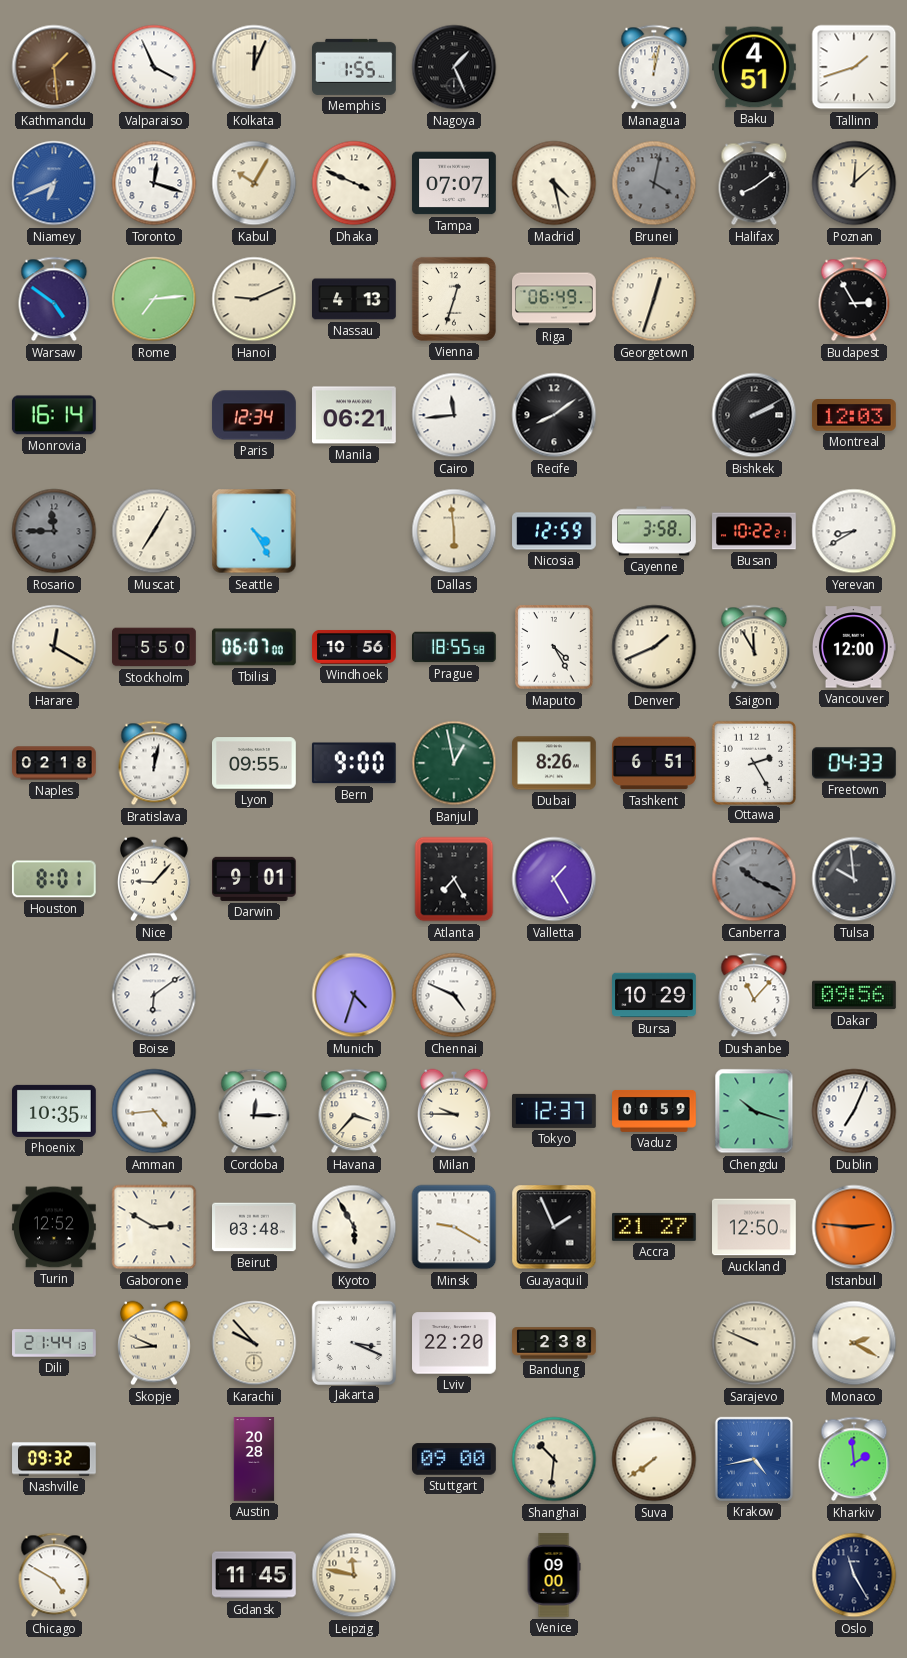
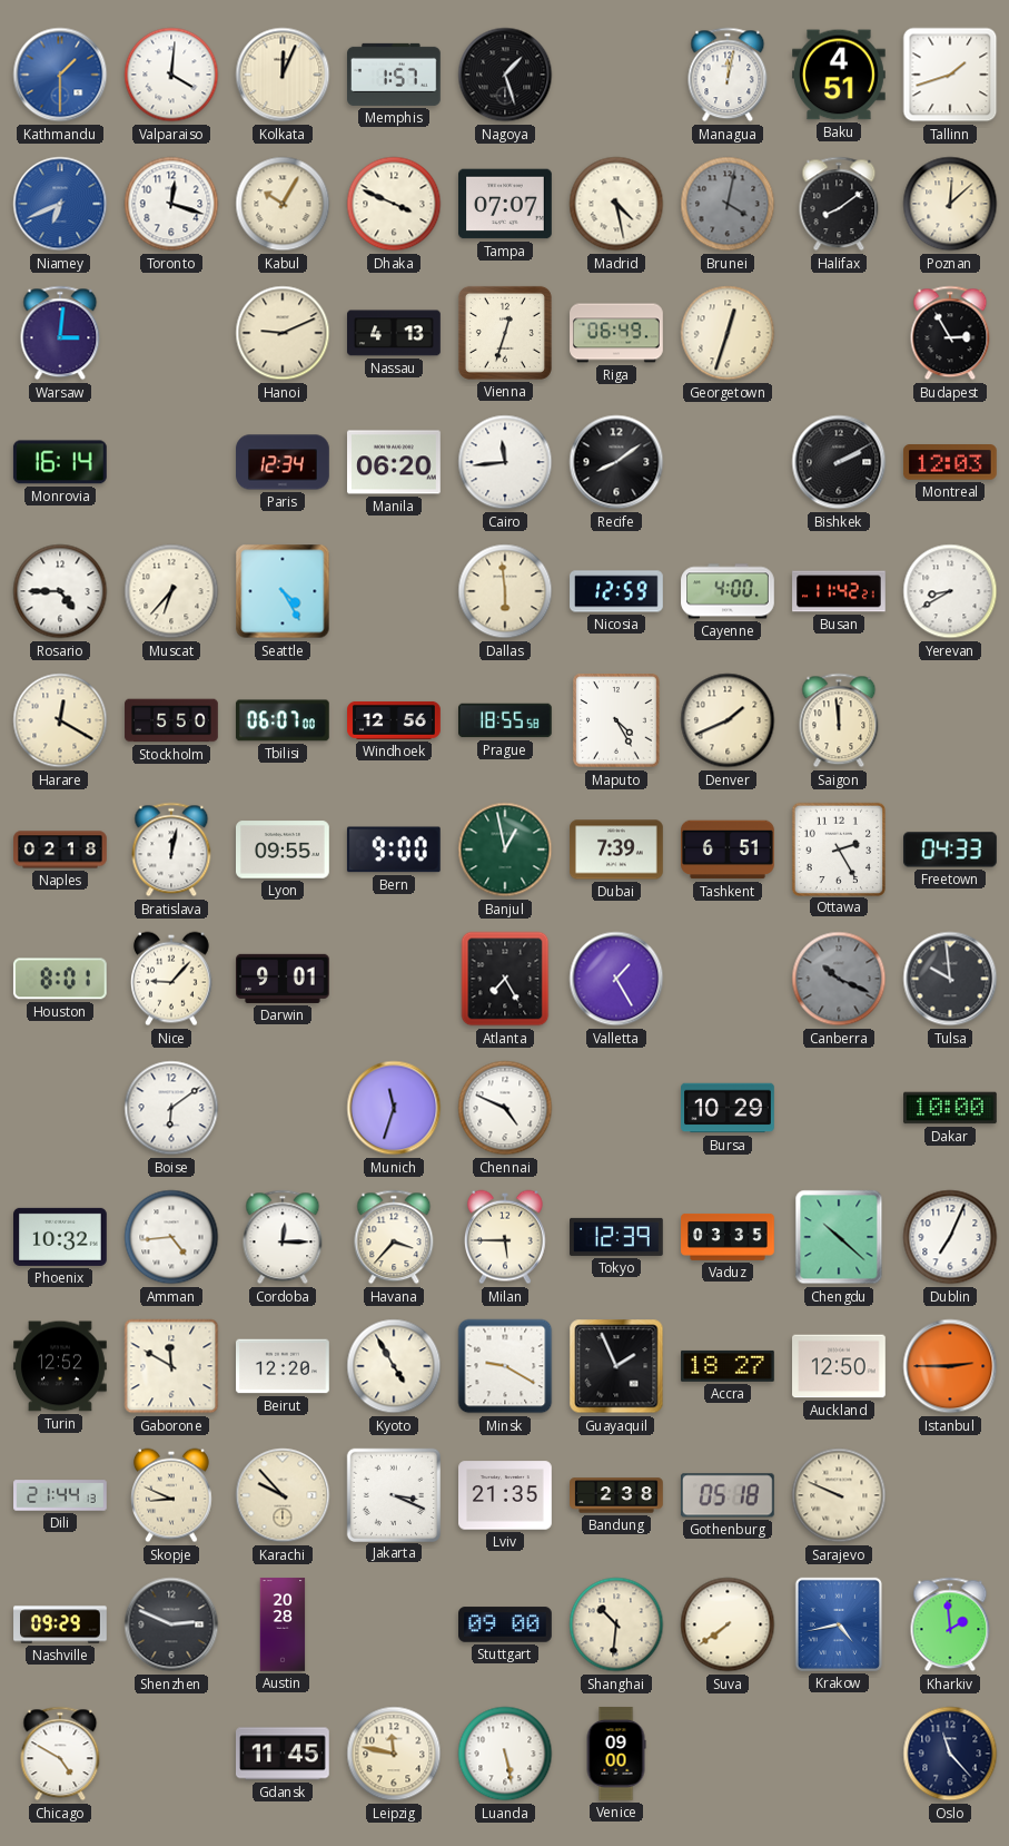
Kathmandu: 1:29 -> 1:30 (60, 75)
Kathmandu dial: brown -> blue (60, 75)
Valparaiso: 3:56 -> 4:01 (171, 75)
Memphis: 1:55 -> 1:57 (395, 75)
Nagoya: 1:26 -> 1:27 (505, 75)
Warsaw: 4:51 -> 3:01 (60, 333)
Rome: 7:14 -> none (154, 299)
Manila: 06:21 -> 06:20 (395, 462)
Rosario: 11:45 -> 4:45 (60, 591)
Rosario dial: grey -> white (60, 591)
Muscat: 7:05 -> 6:37 (171, 591)
Cayenne: 3:58 -> 4:00 (728, 591)
Busan: 10:22 -> 11:42 (839, 591)
Windhoek: 10:56 -> 12:56 (394, 720)
Saigon: 11:55 -> 11:59 (839, 720)
Vancouver: 12:00 -> none (854, 647)
Dubai: 8:26 -> 7:39 (616, 850)
Munich: 4:33 -> 11:33 (394, 1108)
Dushanbe: 11:07 -> none (754, 995)
Dakar: 09:56 -> 10:00 (951, 1108)
Phoenix: 10:35 -> 10:32 (61, 1237)
Milan: 9:45 -> 5:45 (506, 1237)
Tokyo: 12:37 -> 12:39 (617, 1237)
Vaduz: 00:59 -> 03:35 (728, 1237)
Chengdu: 10:18 -> 10:22 (839, 1237)
Gaborone: 2:50 -> 11:50 (171, 1366)
Beirut: 03:48 -> 12:20 (284, 1366)
Kyoto: 5:55 -> 4:55 (394, 1366)
Accra: 21:27 -> 18:27 (729, 1366)
Istanbul: 2:46 -> 2:45 (950, 1366)
Lviv: 22:20 -> 21:35 (506, 1495)
Gothenburg: none -> 05:18 (728, 1495)
Monaco: 2:20 -> none (854, 1343)
Nashville: 09:32 -> 09:29 (60, 1624)
Shenzhen: none -> 2:49 (171, 1624)
Luanda: none -> 5:28 (505, 1754)
Oslo: 11:25 -> 11:23 (950, 1754)
